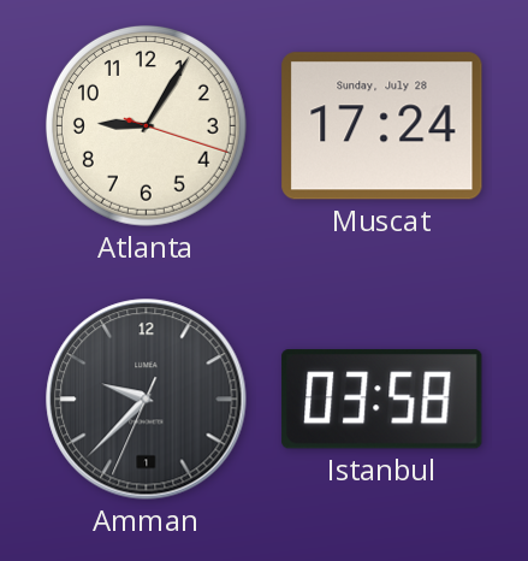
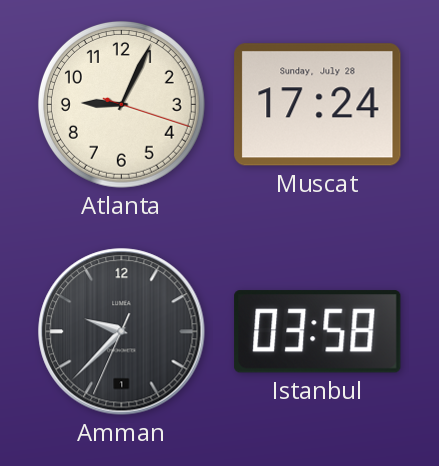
Atlanta: 9:05 -> 9:04 (121, 104)
